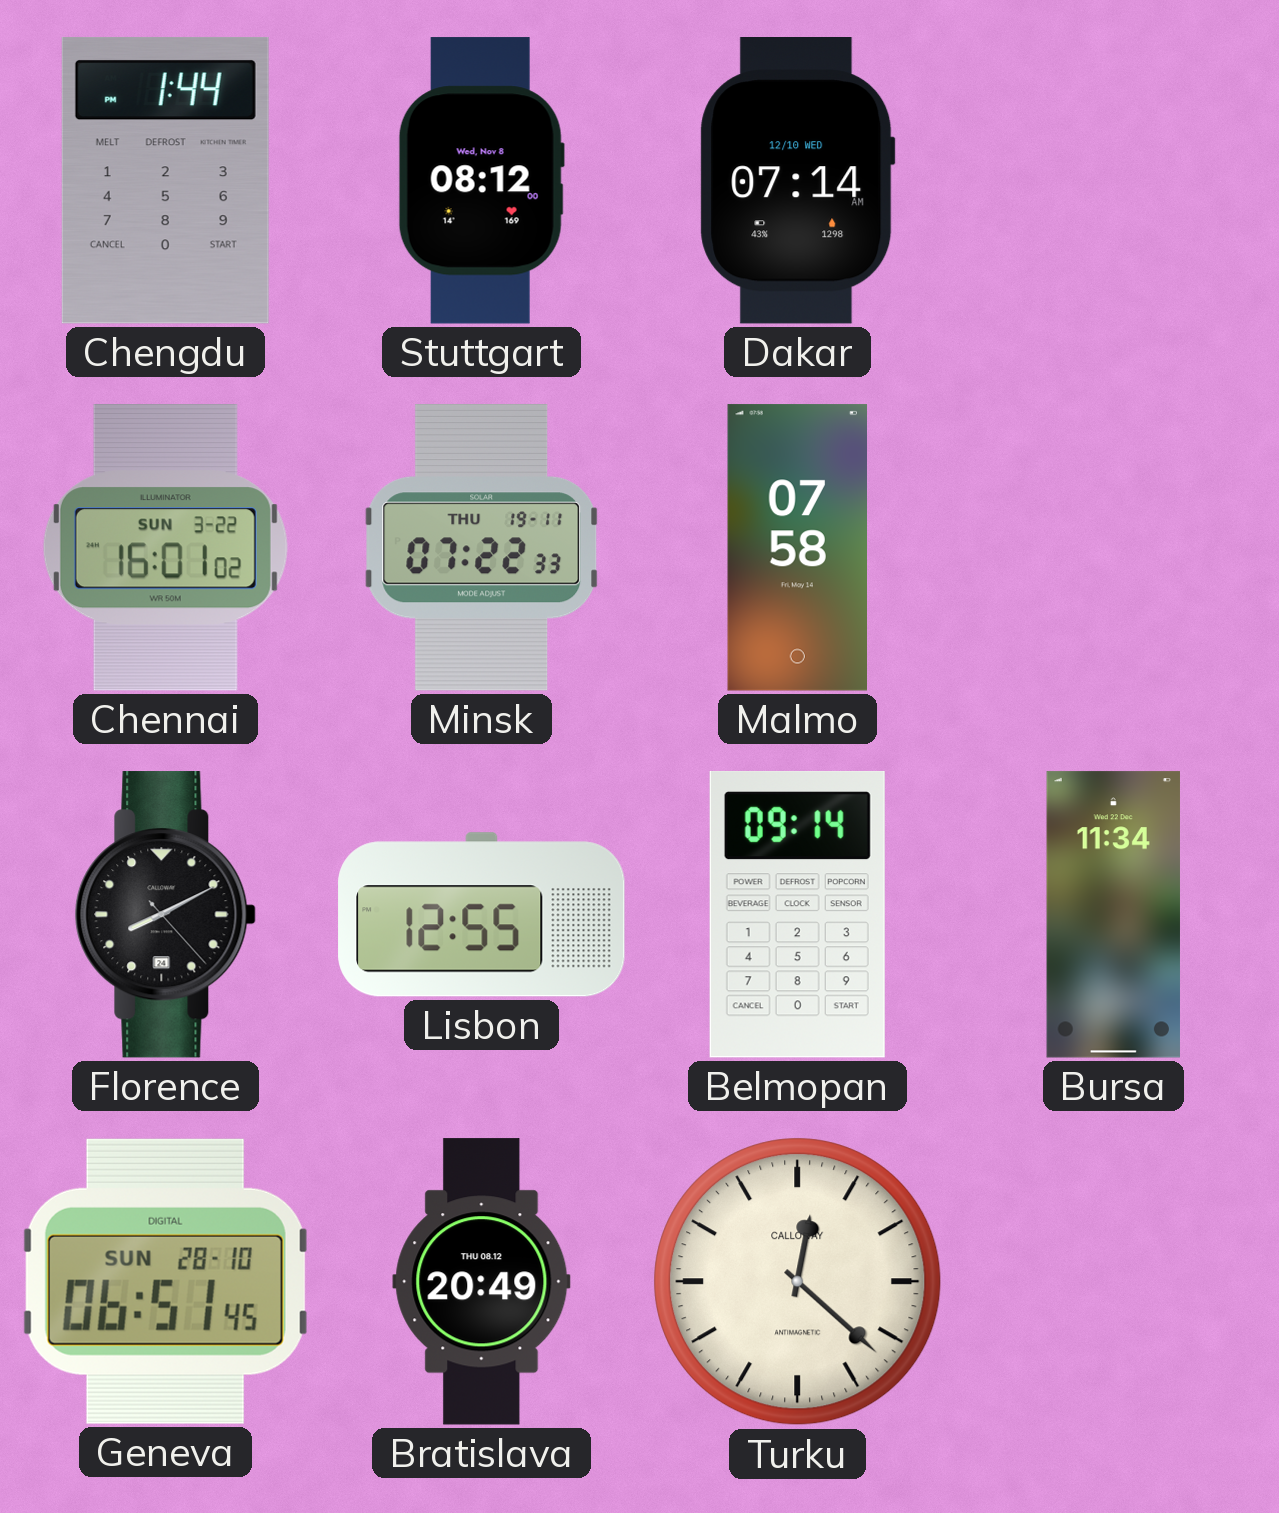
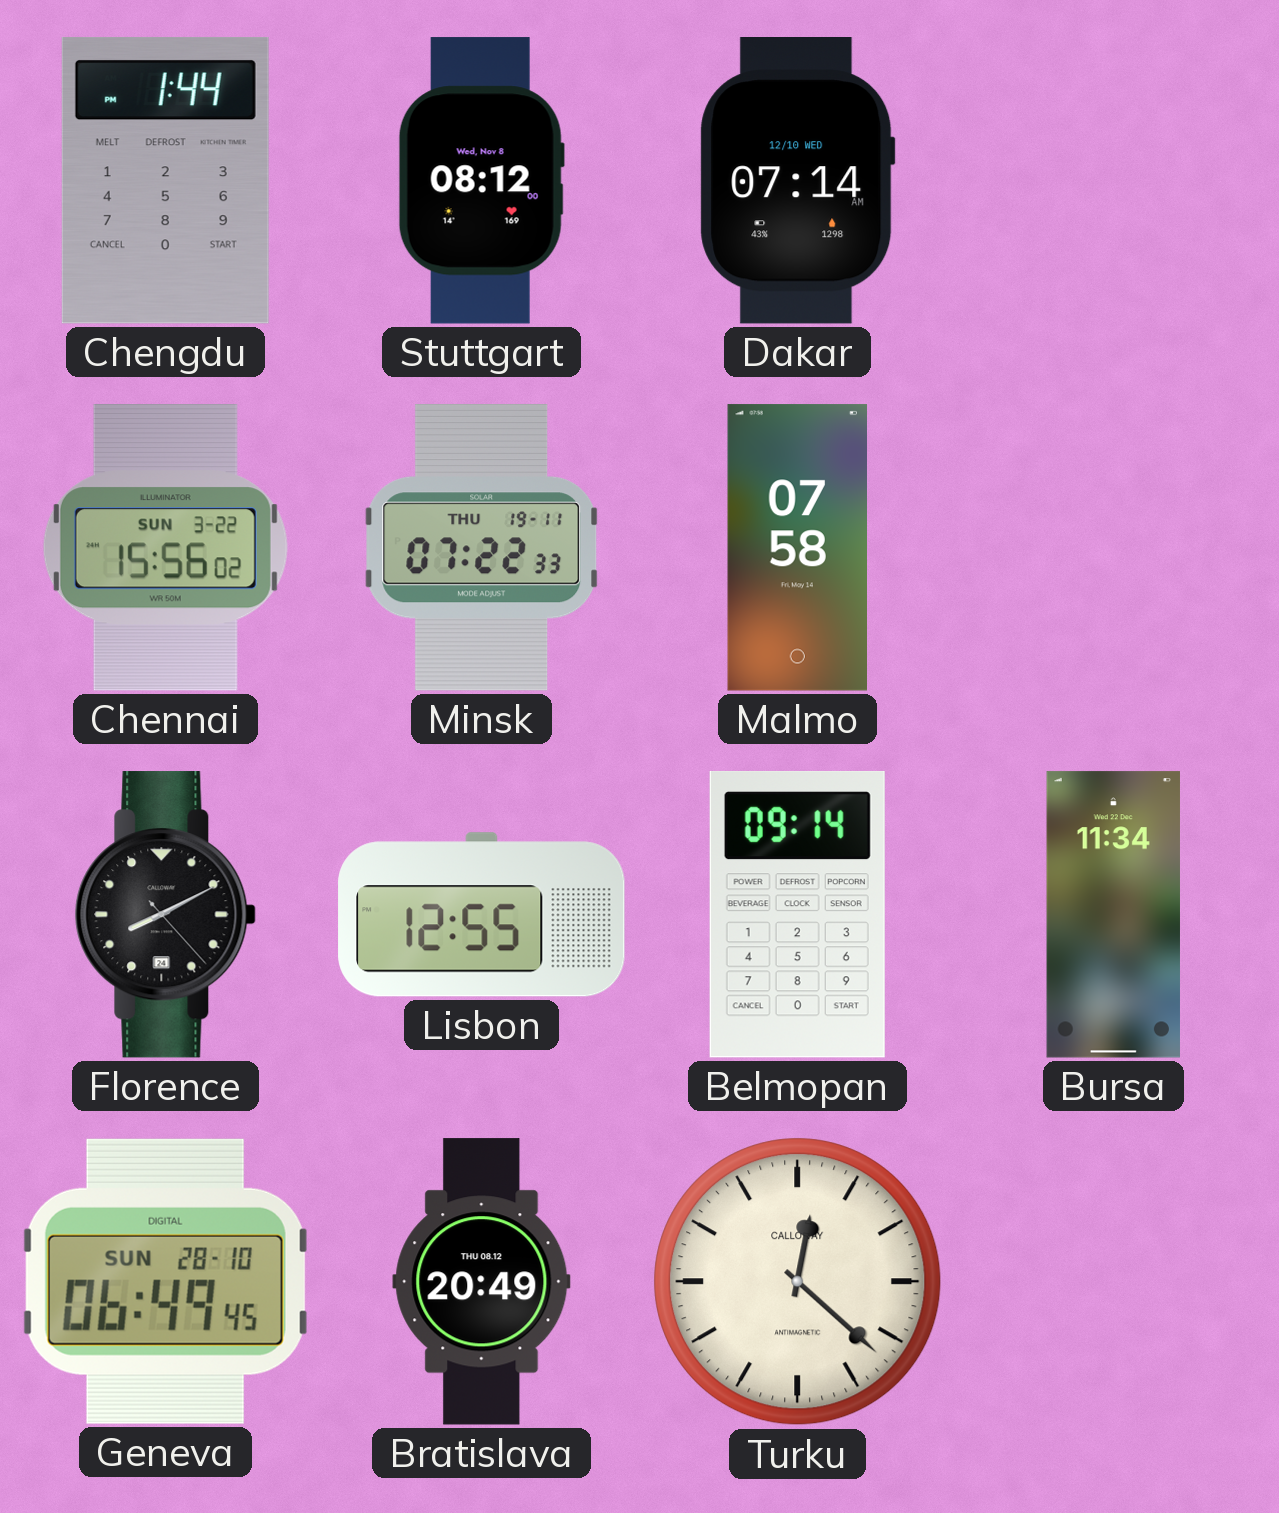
Chennai: 16:01 -> 15:56 (165, 548)
Geneva: 06:51 -> 06:49 (165, 1281)
